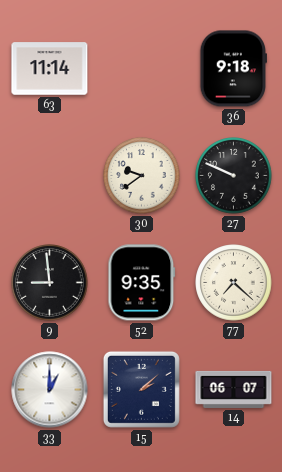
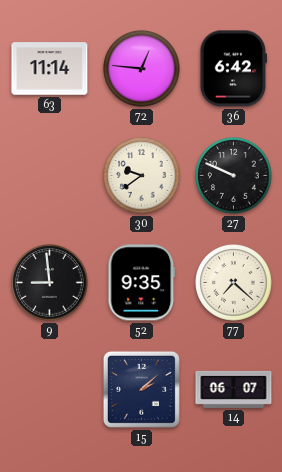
72: none -> 12:46 (142, 69)
36: 9:18 -> 6:42 (234, 69)
33: 1:00 -> none (50, 390)
